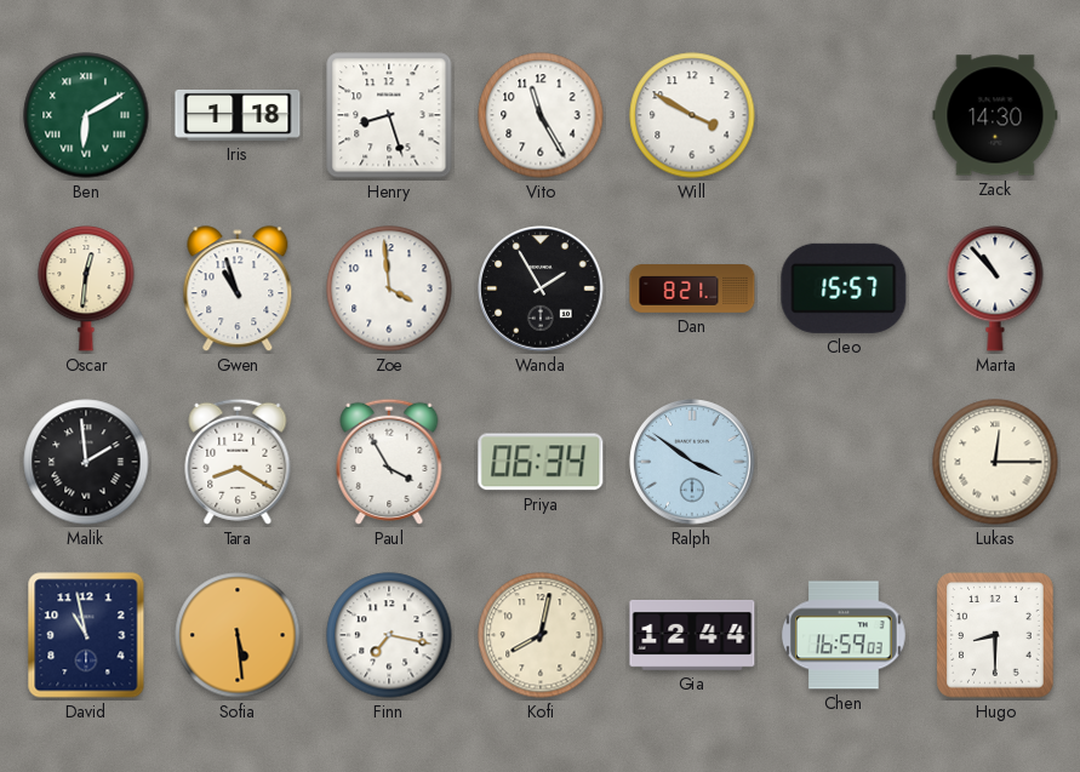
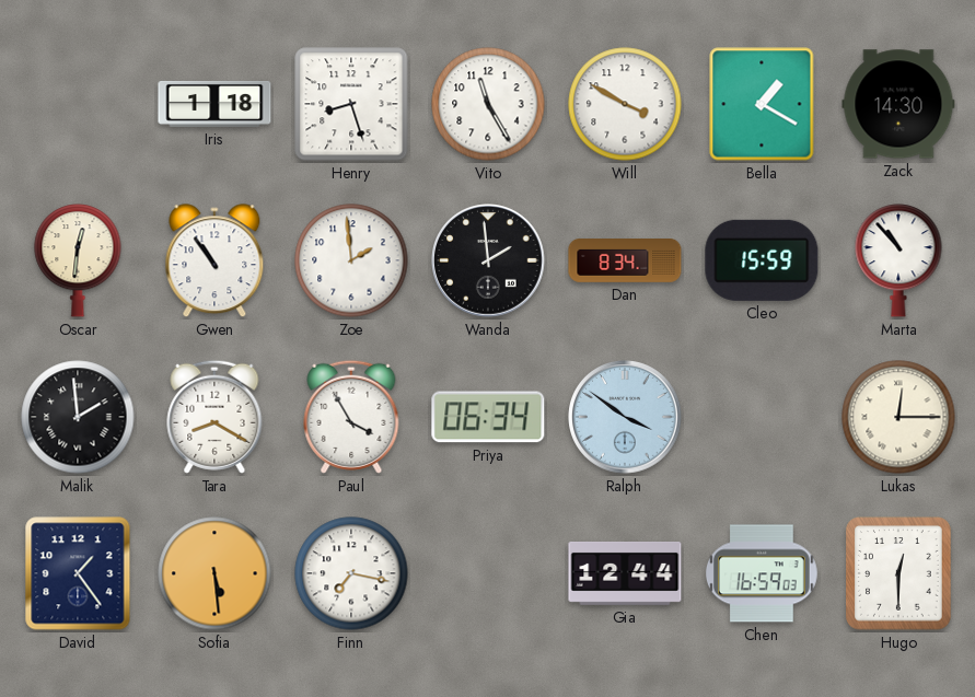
Ben: 6:10 -> none (86, 115)
Bella: none -> 1:20 (762, 104)
Gwen: 10:57 -> 10:54 (214, 262)
Zoe: 3:59 -> 1:59 (351, 260)
Wanda: 1:55 -> 1:59 (488, 260)
Dan: 8:21 -> 8:34 (625, 262)
Cleo: 15:57 -> 15:59 (762, 260)
David: 10:58 -> 1:24 (78, 573)
Kofi: 8:02 -> none (541, 635)
Hugo: 8:30 -> 12:30 (898, 573)
